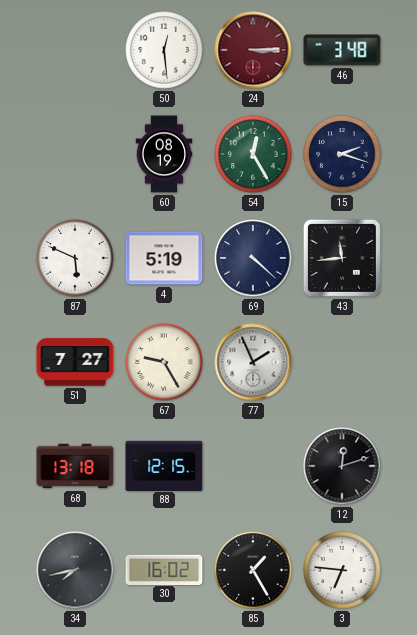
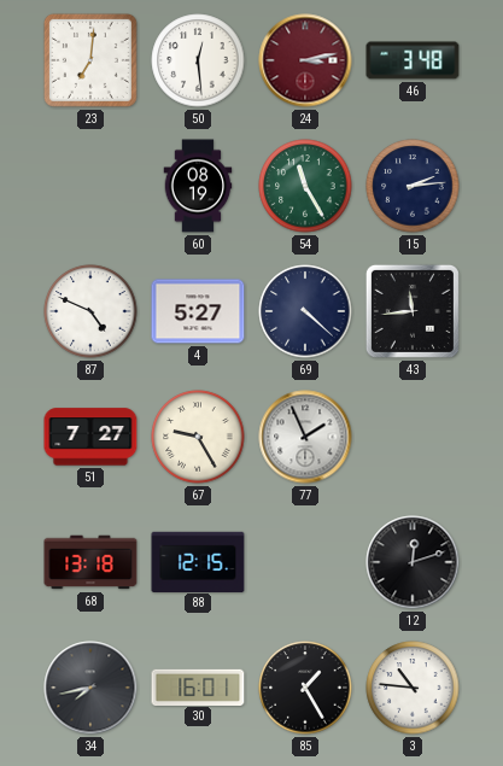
23: none -> 7:01 (90, 60)
24: 3:15 -> 3:13 (305, 60)
54: 12:25 -> 11:25 (305, 186)
15: 2:18 -> 2:14 (413, 186)
87: 5:49 -> 4:49 (90, 311)
4: 5:19 -> 5:27 (198, 311)
30: 16:02 -> 16:01 (198, 686)
3: 6:46 -> 10:46 (413, 688)
